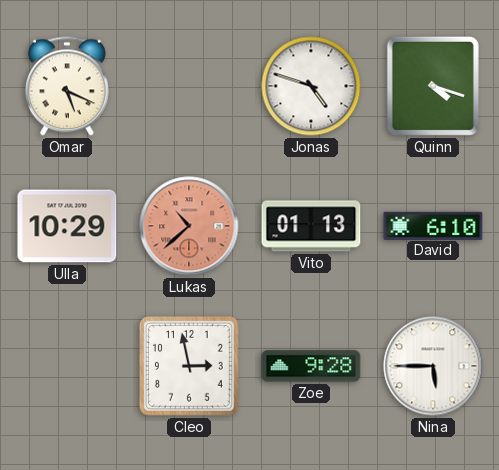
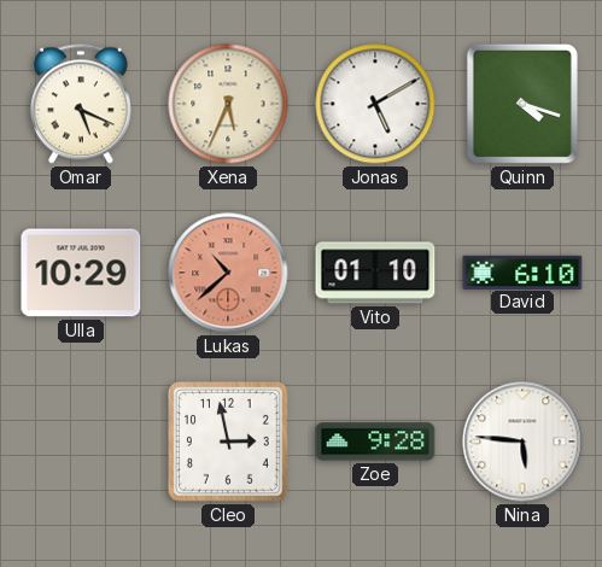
Xena: none -> 5:34 (228, 104)
Jonas: 4:48 -> 5:10 (375, 104)
Vito: 01:13 -> 01:10 (375, 273)
Nina: 5:45 -> 5:46 (522, 442)
